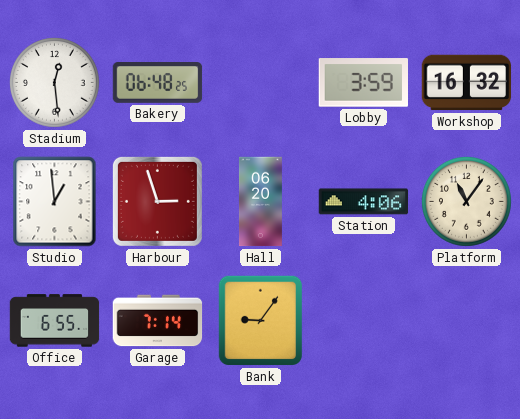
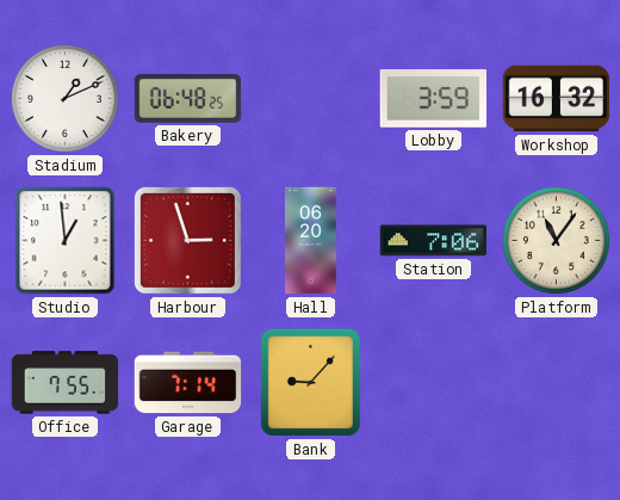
Stadium: 12:29 -> 1:11 (66, 99)
Station: 4:06 -> 7:06 (434, 241)
Office: 6:55 -> 7:55 (66, 383)
Bank: 9:06 -> 9:07 (311, 383)
